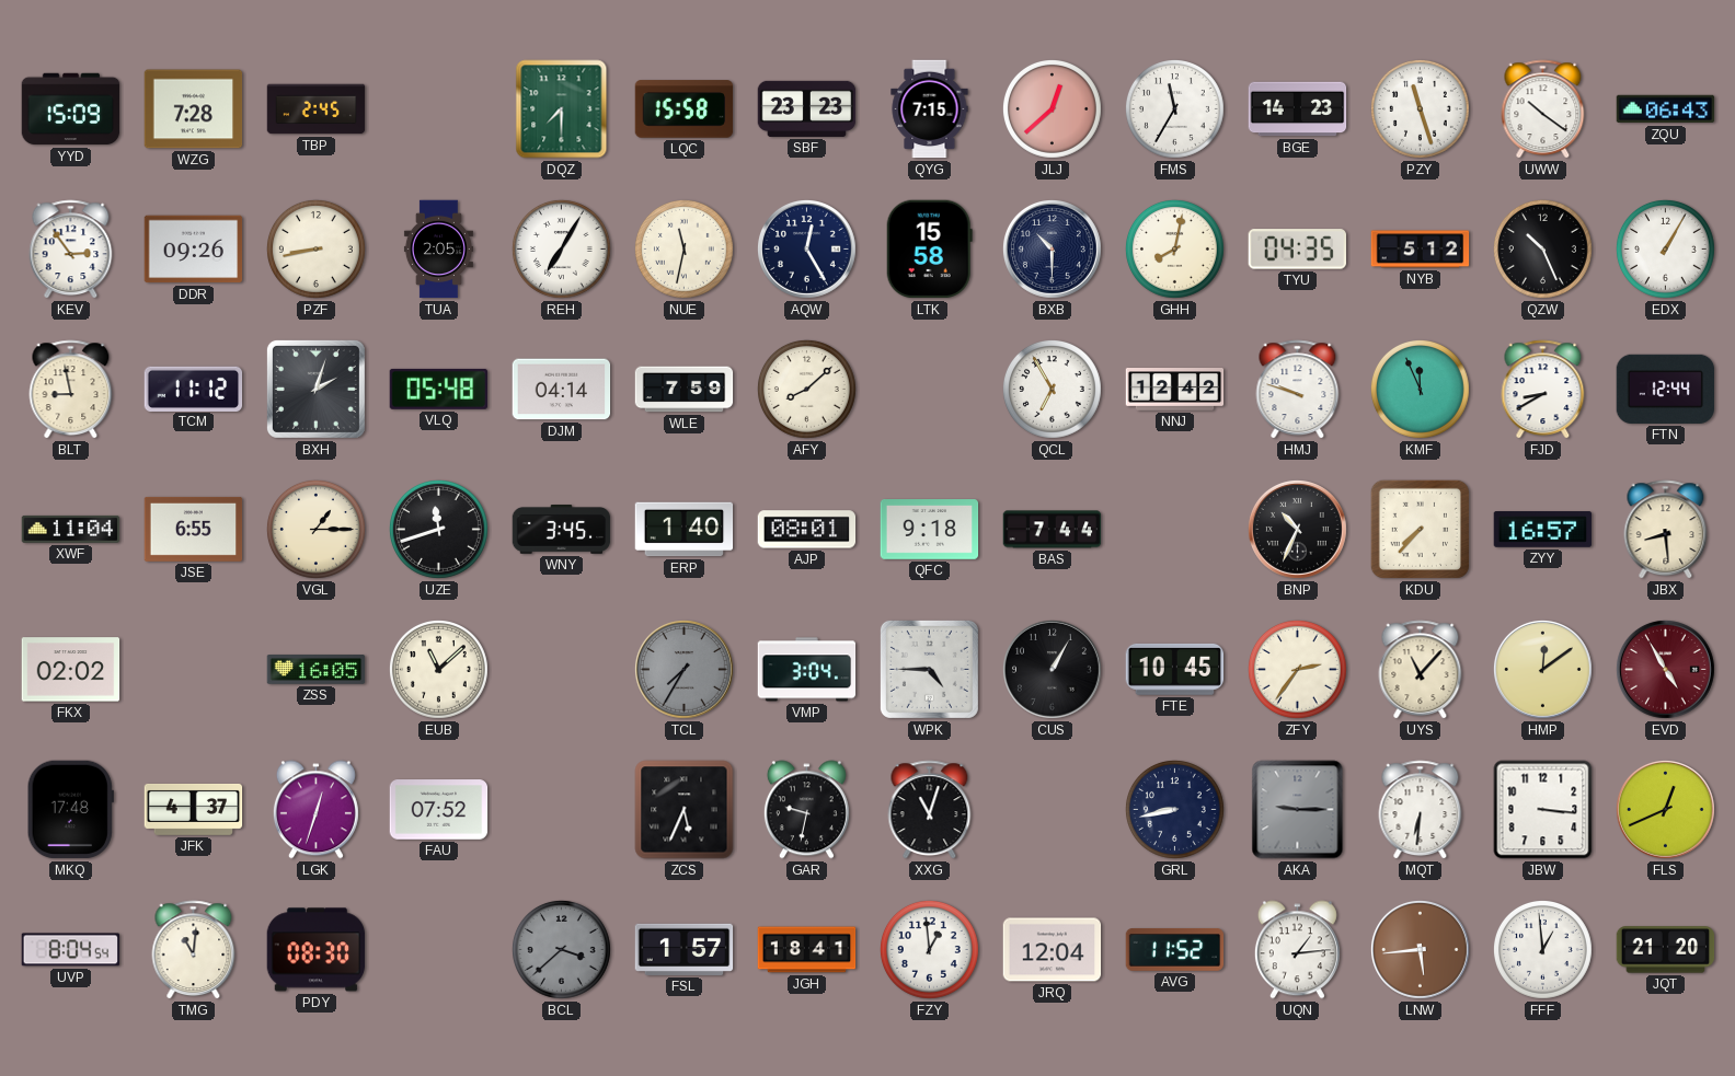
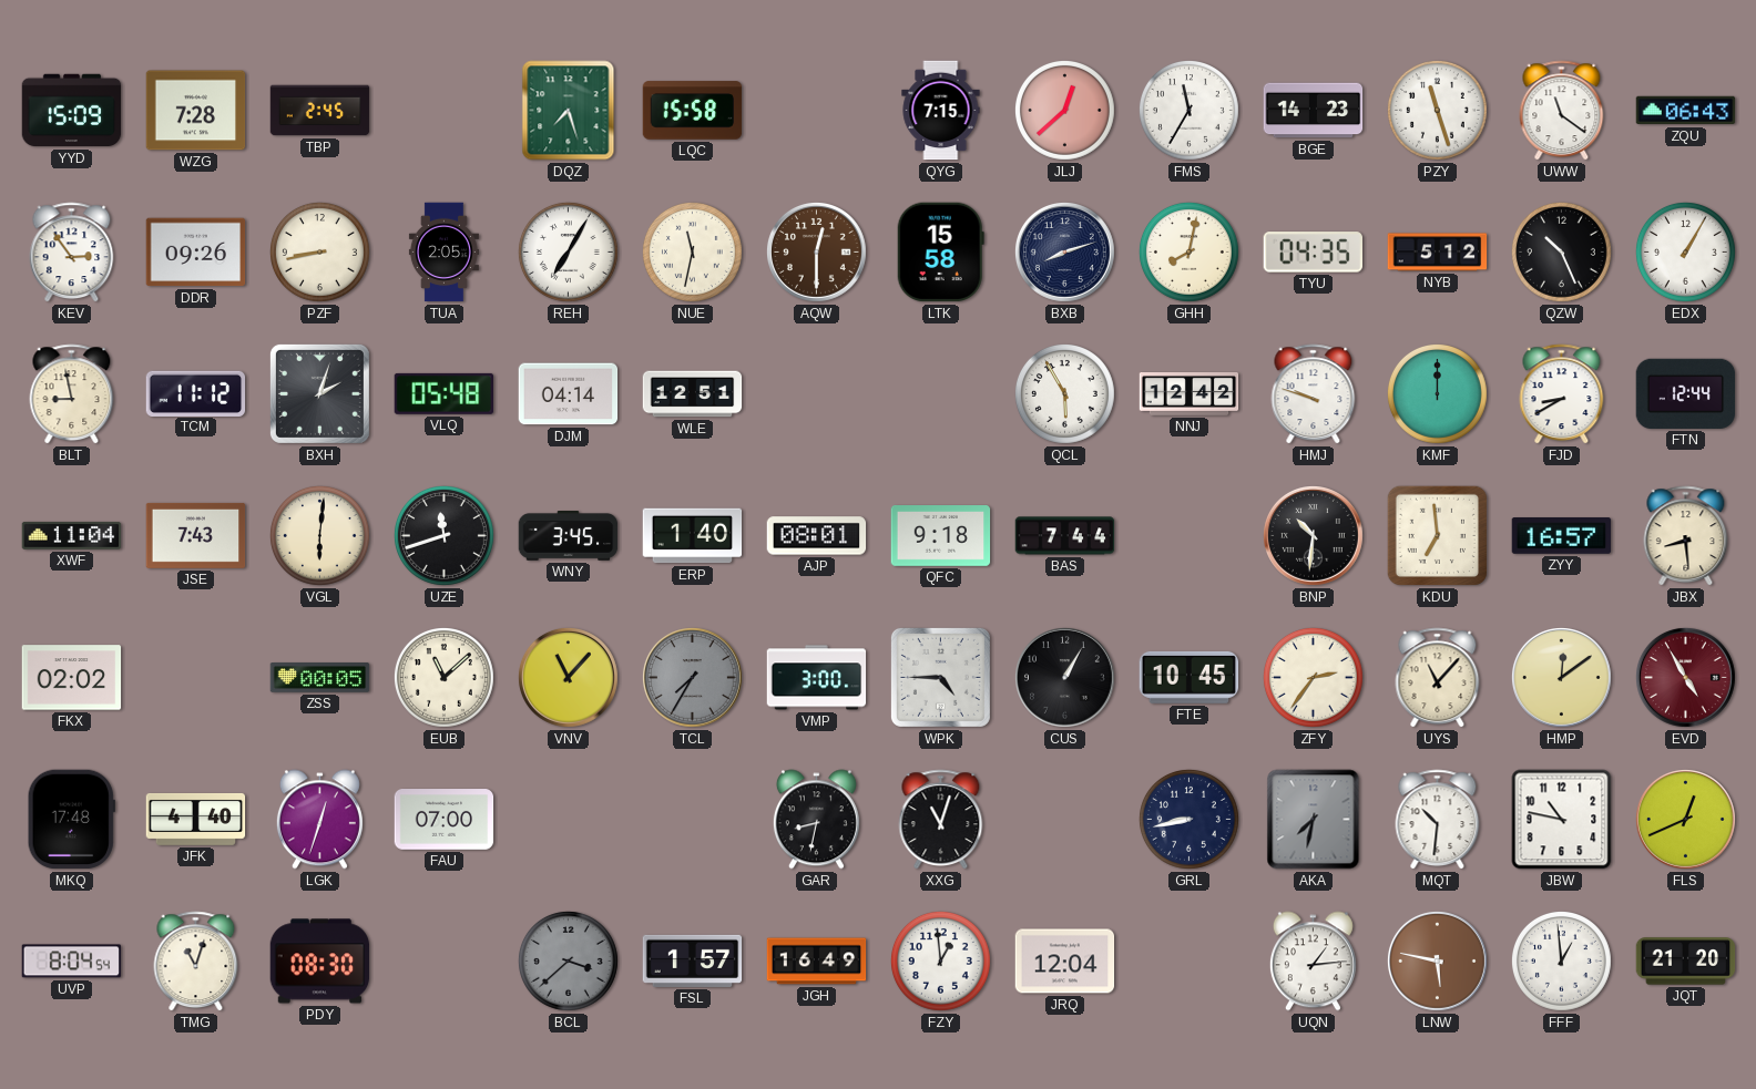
DQZ: 7:30 -> 7:27 (569, 111)
SBF: 23:23 -> none (807, 108)
UWW: 10:21 -> 11:21 (1562, 111)
AQW: 12:25 -> 12:30 (816, 251)
AQW dial: navy -> brown (816, 251)
BXB: 10:30 -> 8:12 (1064, 251)
WLE: 7:59 -> 12:51 (693, 394)
AFY: 8:08 -> none (806, 389)
QCL: 6:55 -> 5:55 (1064, 393)
KMF: 11:56 -> 12:00 (1437, 393)
JSE: 6:55 -> 7:43 (196, 535)
VGL: 1:15 -> 6:01 (319, 535)
BNP: 10:34 -> 10:31 (1313, 535)
KDU: 7:37 -> 6:59 (1437, 535)
ZSS: 16:05 -> 00:05 (320, 678)
VNV: none -> 11:07 (568, 677)
VMP: 3:04 -> 3:00 (817, 678)
JFK: 4:37 -> 4:40 (196, 819)
FAU: 07:52 -> 07:00 (445, 820)
ZCS: 5:34 -> none (685, 810)
GAR: 9:32 -> 8:32 (816, 820)
AKA: 9:15 -> 7:32 (1314, 820)
MQT: 6:31 -> 10:31 (1438, 820)
JBW: 3:16 -> 10:47 (1562, 820)
TMG: 11:01 -> 11:03 (196, 962)
JGH: 18:41 -> 16:49 (817, 962)
AVG: 11:52 -> none (1175, 950)
LNW: 5:44 -> 5:47 (1437, 960)
